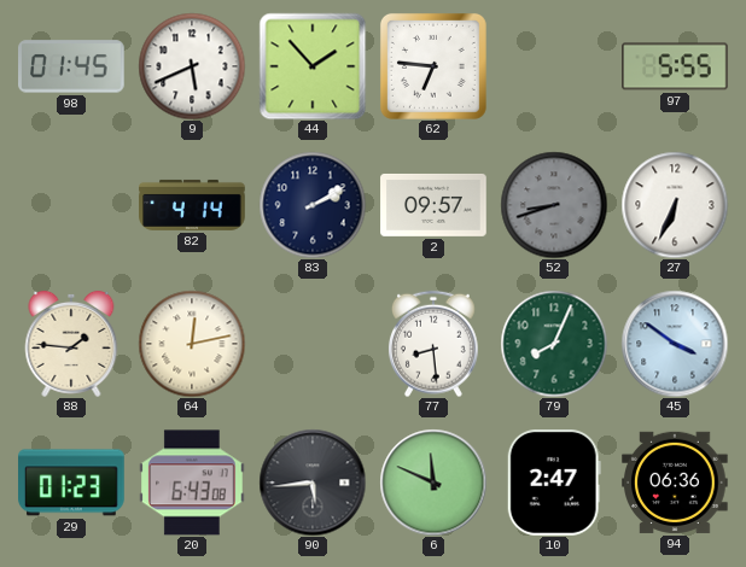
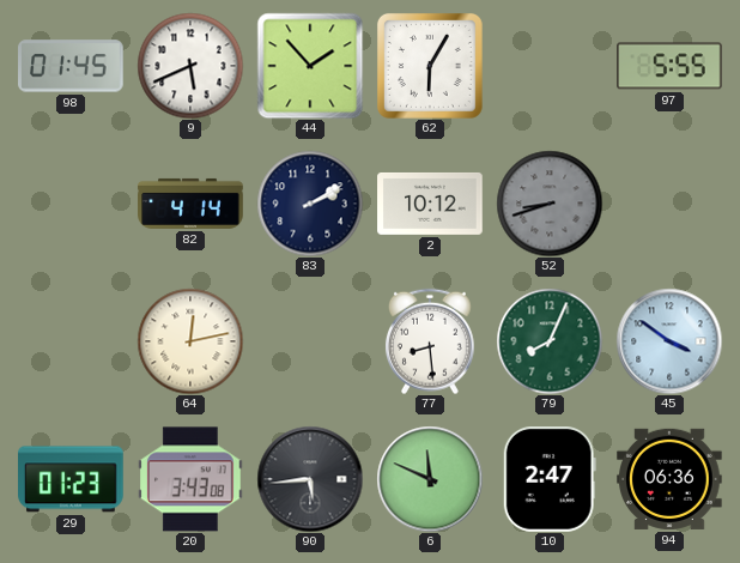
62: 6:46 -> 6:05 (430, 66)
2: 09:57 -> 10:12 (430, 204)
27: 6:34 -> none (675, 205)
88: 1:46 -> none (71, 344)
20: 6:43 -> 3:43 (192, 479)
